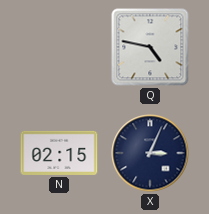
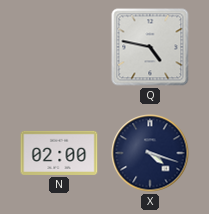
N: 02:15 -> 02:00 (59, 153)
X: 3:04 -> 4:18 (150, 153)
